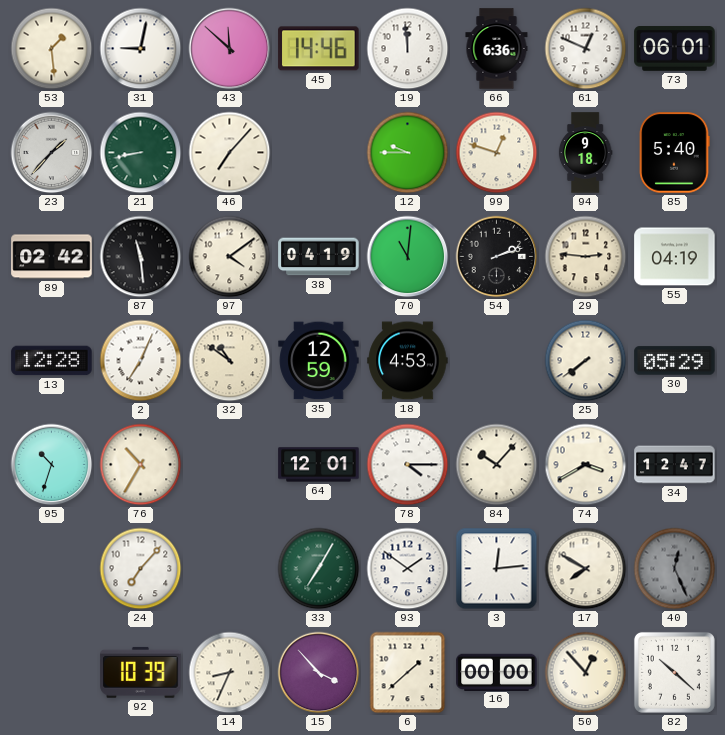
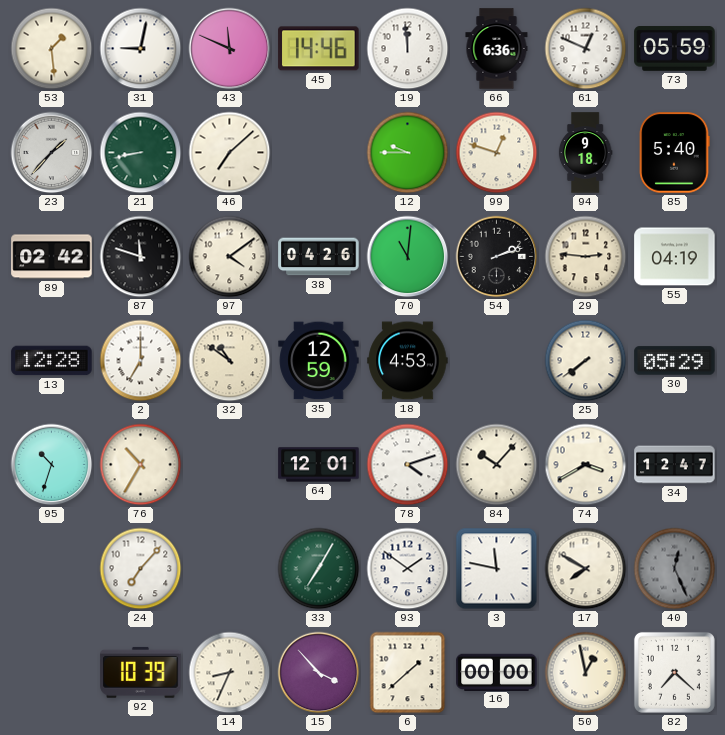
43: 11:52 -> 11:49 (230, 49)
73: 06:01 -> 05:59 (675, 49)
46: 7:07 -> 7:08 (230, 153)
87: 11:29 -> 11:48 (141, 257)
38: 04:19 -> 04:26 (319, 257)
2: 7:04 -> 7:00 (141, 361)
78: 4:15 -> 4:12 (408, 465)
3: 12:14 -> 11:47 (497, 569)
50: 12:53 -> 12:58 (586, 673)
82: 10:22 -> 7:22 (674, 672)
